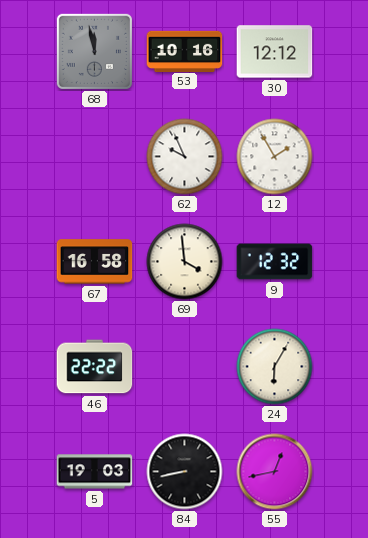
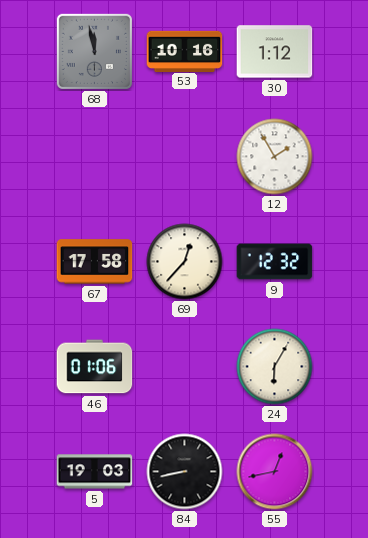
30: 12:12 -> 1:12 (275, 52)
62: 9:56 -> none (185, 157)
67: 16:58 -> 17:58 (95, 262)
69: 3:59 -> 12:37 (185, 262)
46: 22:22 -> 01:06 (95, 367)
